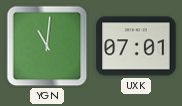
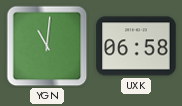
UXK: 07:01 -> 06:58 (136, 46)
